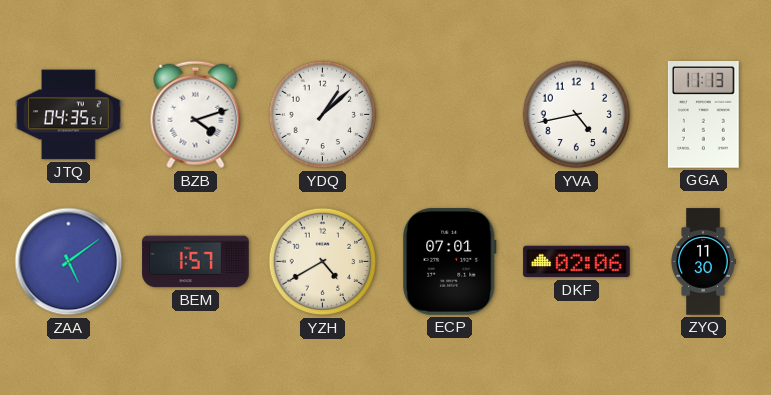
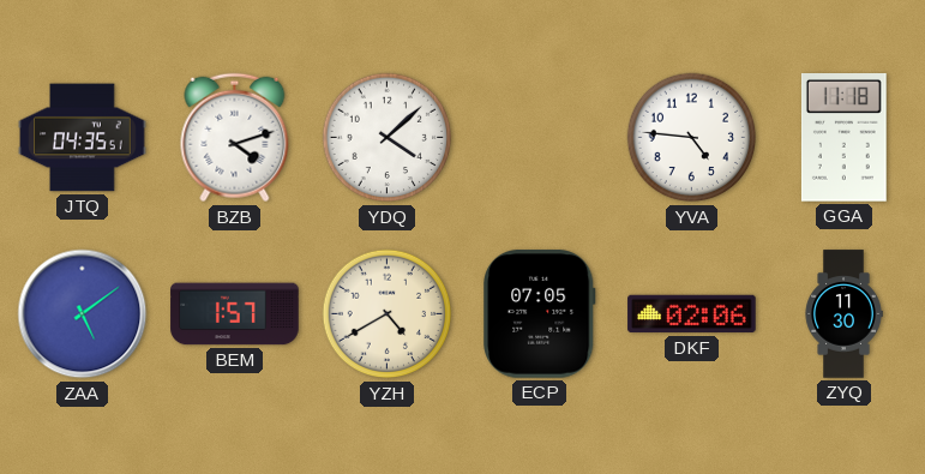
YDQ: 1:08 -> 4:08 (388, 138)
YVA: 4:43 -> 4:46 (692, 138)
GGA: 11:13 -> 11:18 (843, 138)
ECP: 07:01 -> 07:05 (540, 314)
